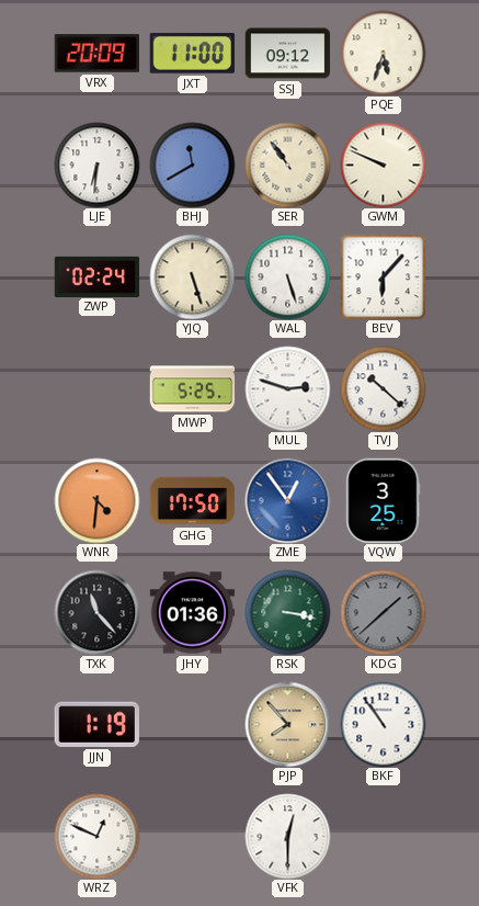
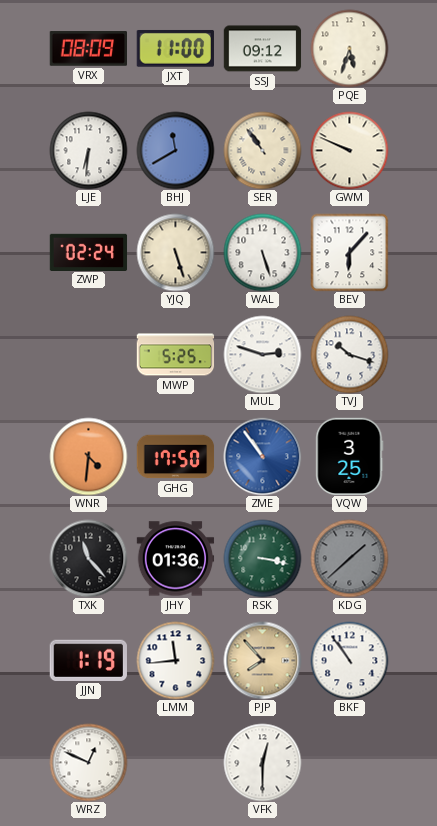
VRX: 20:09 -> 08:09 (88, 49)
TVJ: 10:22 -> 10:18 (349, 354)
ZME: 12:54 -> 10:54 (262, 456)
LMM: none -> 11:44 (175, 660)
